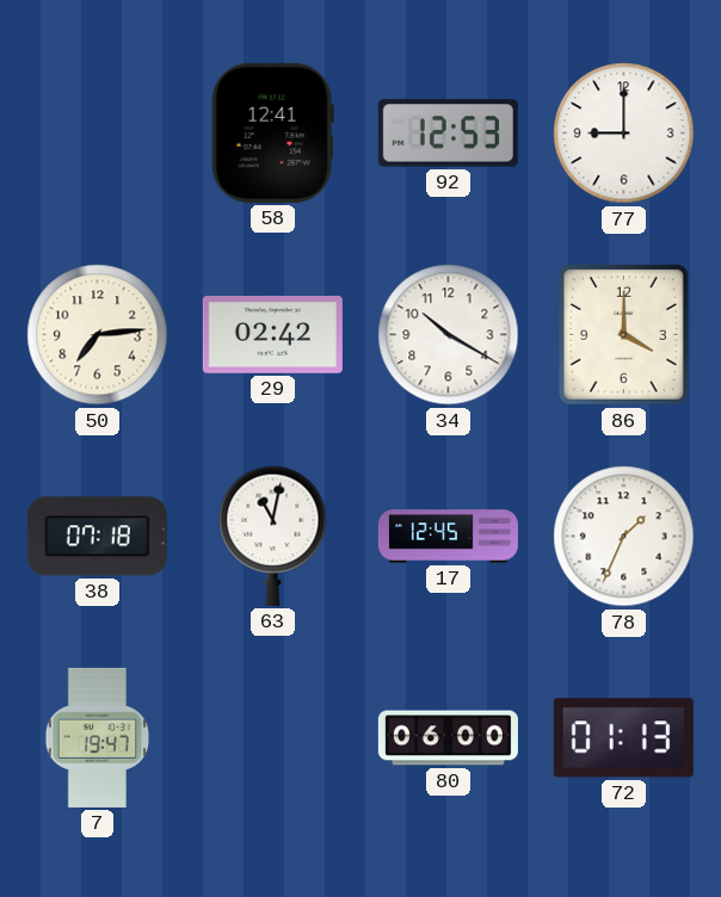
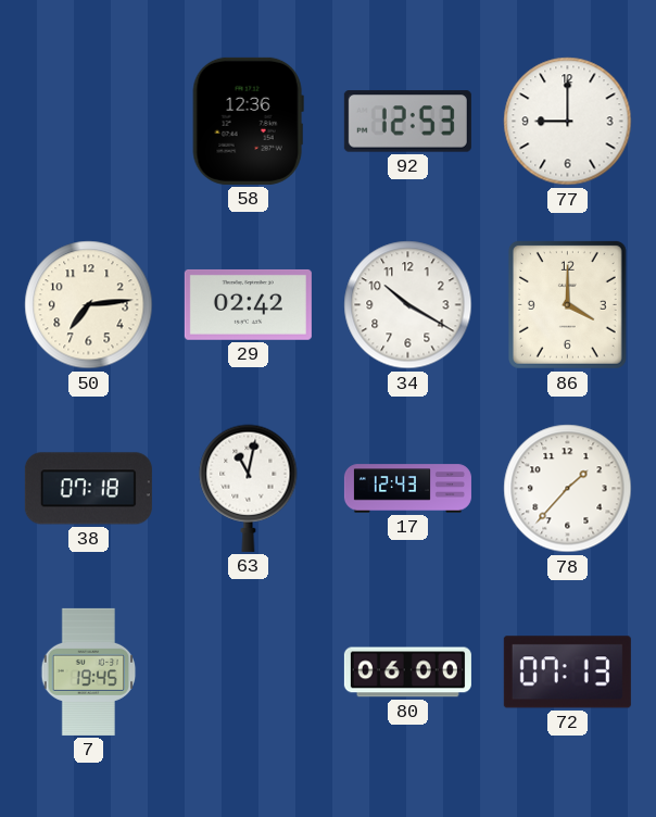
58: 12:41 -> 12:36 (248, 121)
17: 12:45 -> 12:43 (407, 489)
78: 1:34 -> 1:37 (568, 489)
7: 19:47 -> 19:45 (89, 671)
72: 01:13 -> 07:13 (567, 673)
